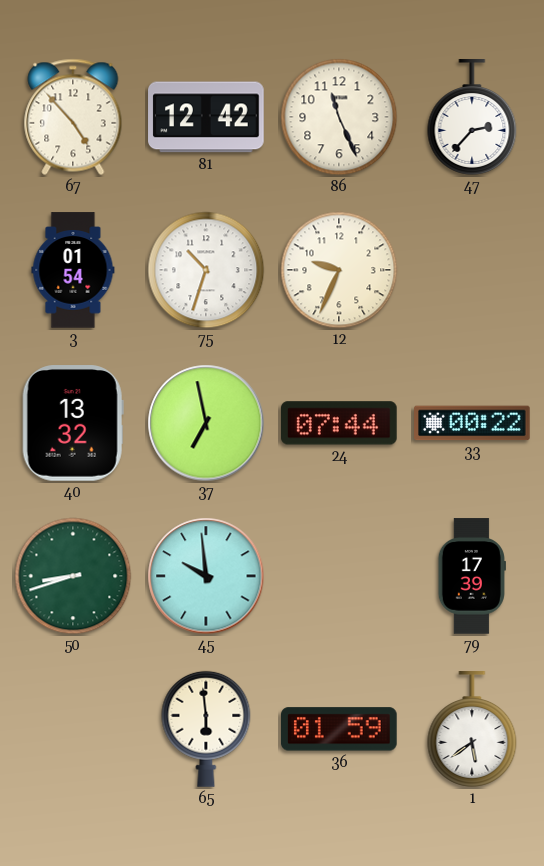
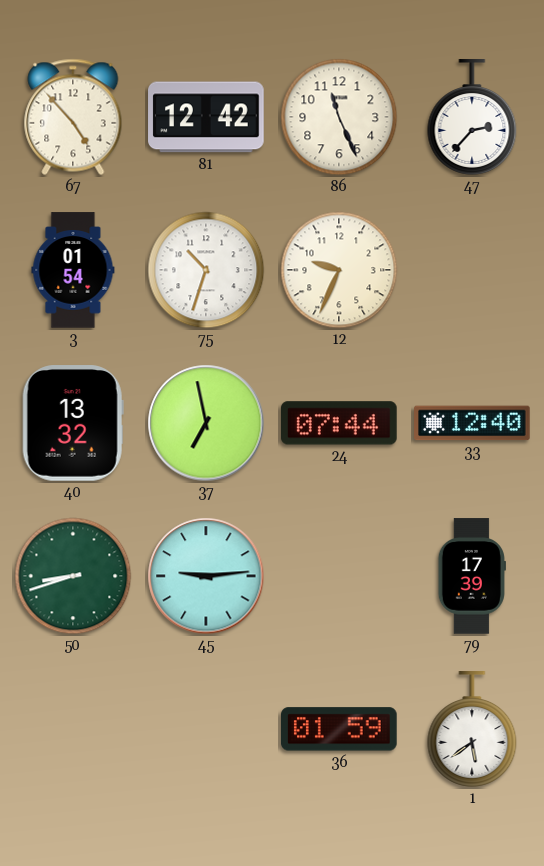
33: 00:22 -> 12:40 (472, 423)
45: 9:59 -> 9:14 (206, 576)
65: 5:59 -> none (206, 729)
